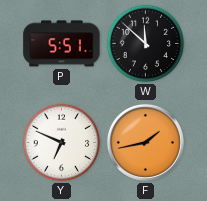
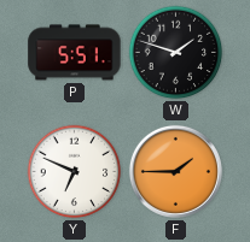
W: 11:52 -> 1:48 (176, 53)
F: 1:43 -> 1:45 (175, 171)
